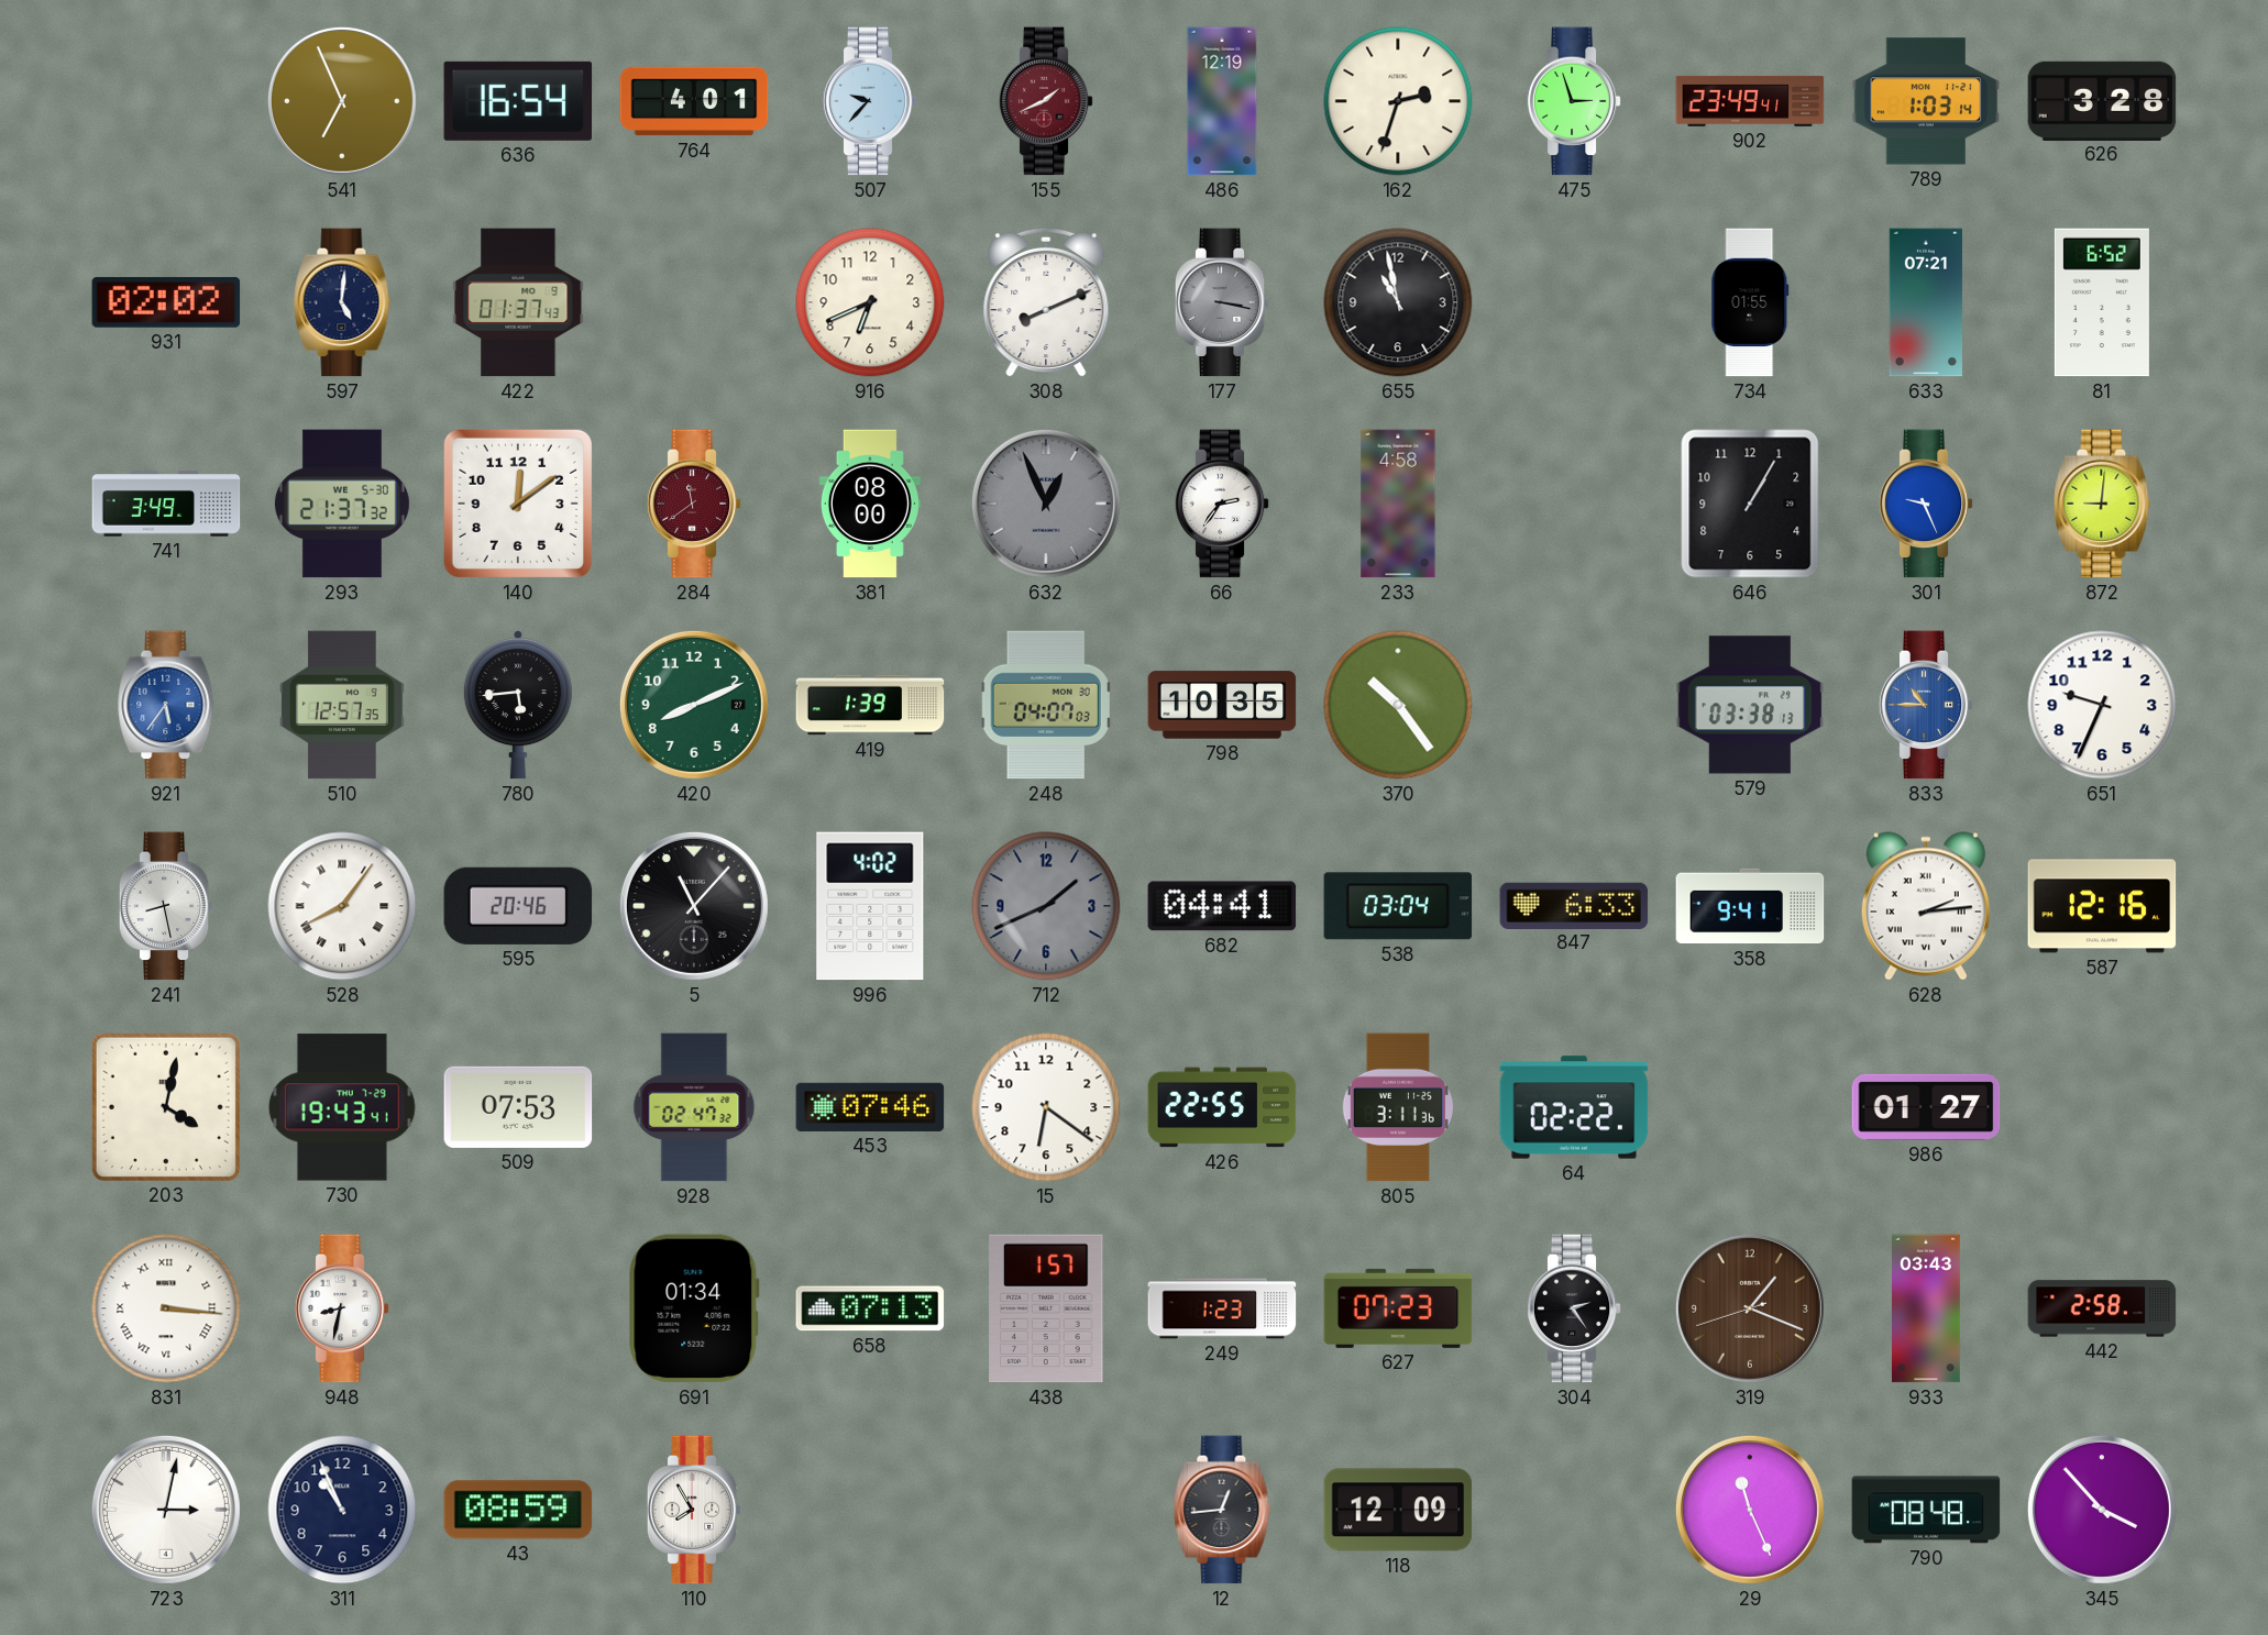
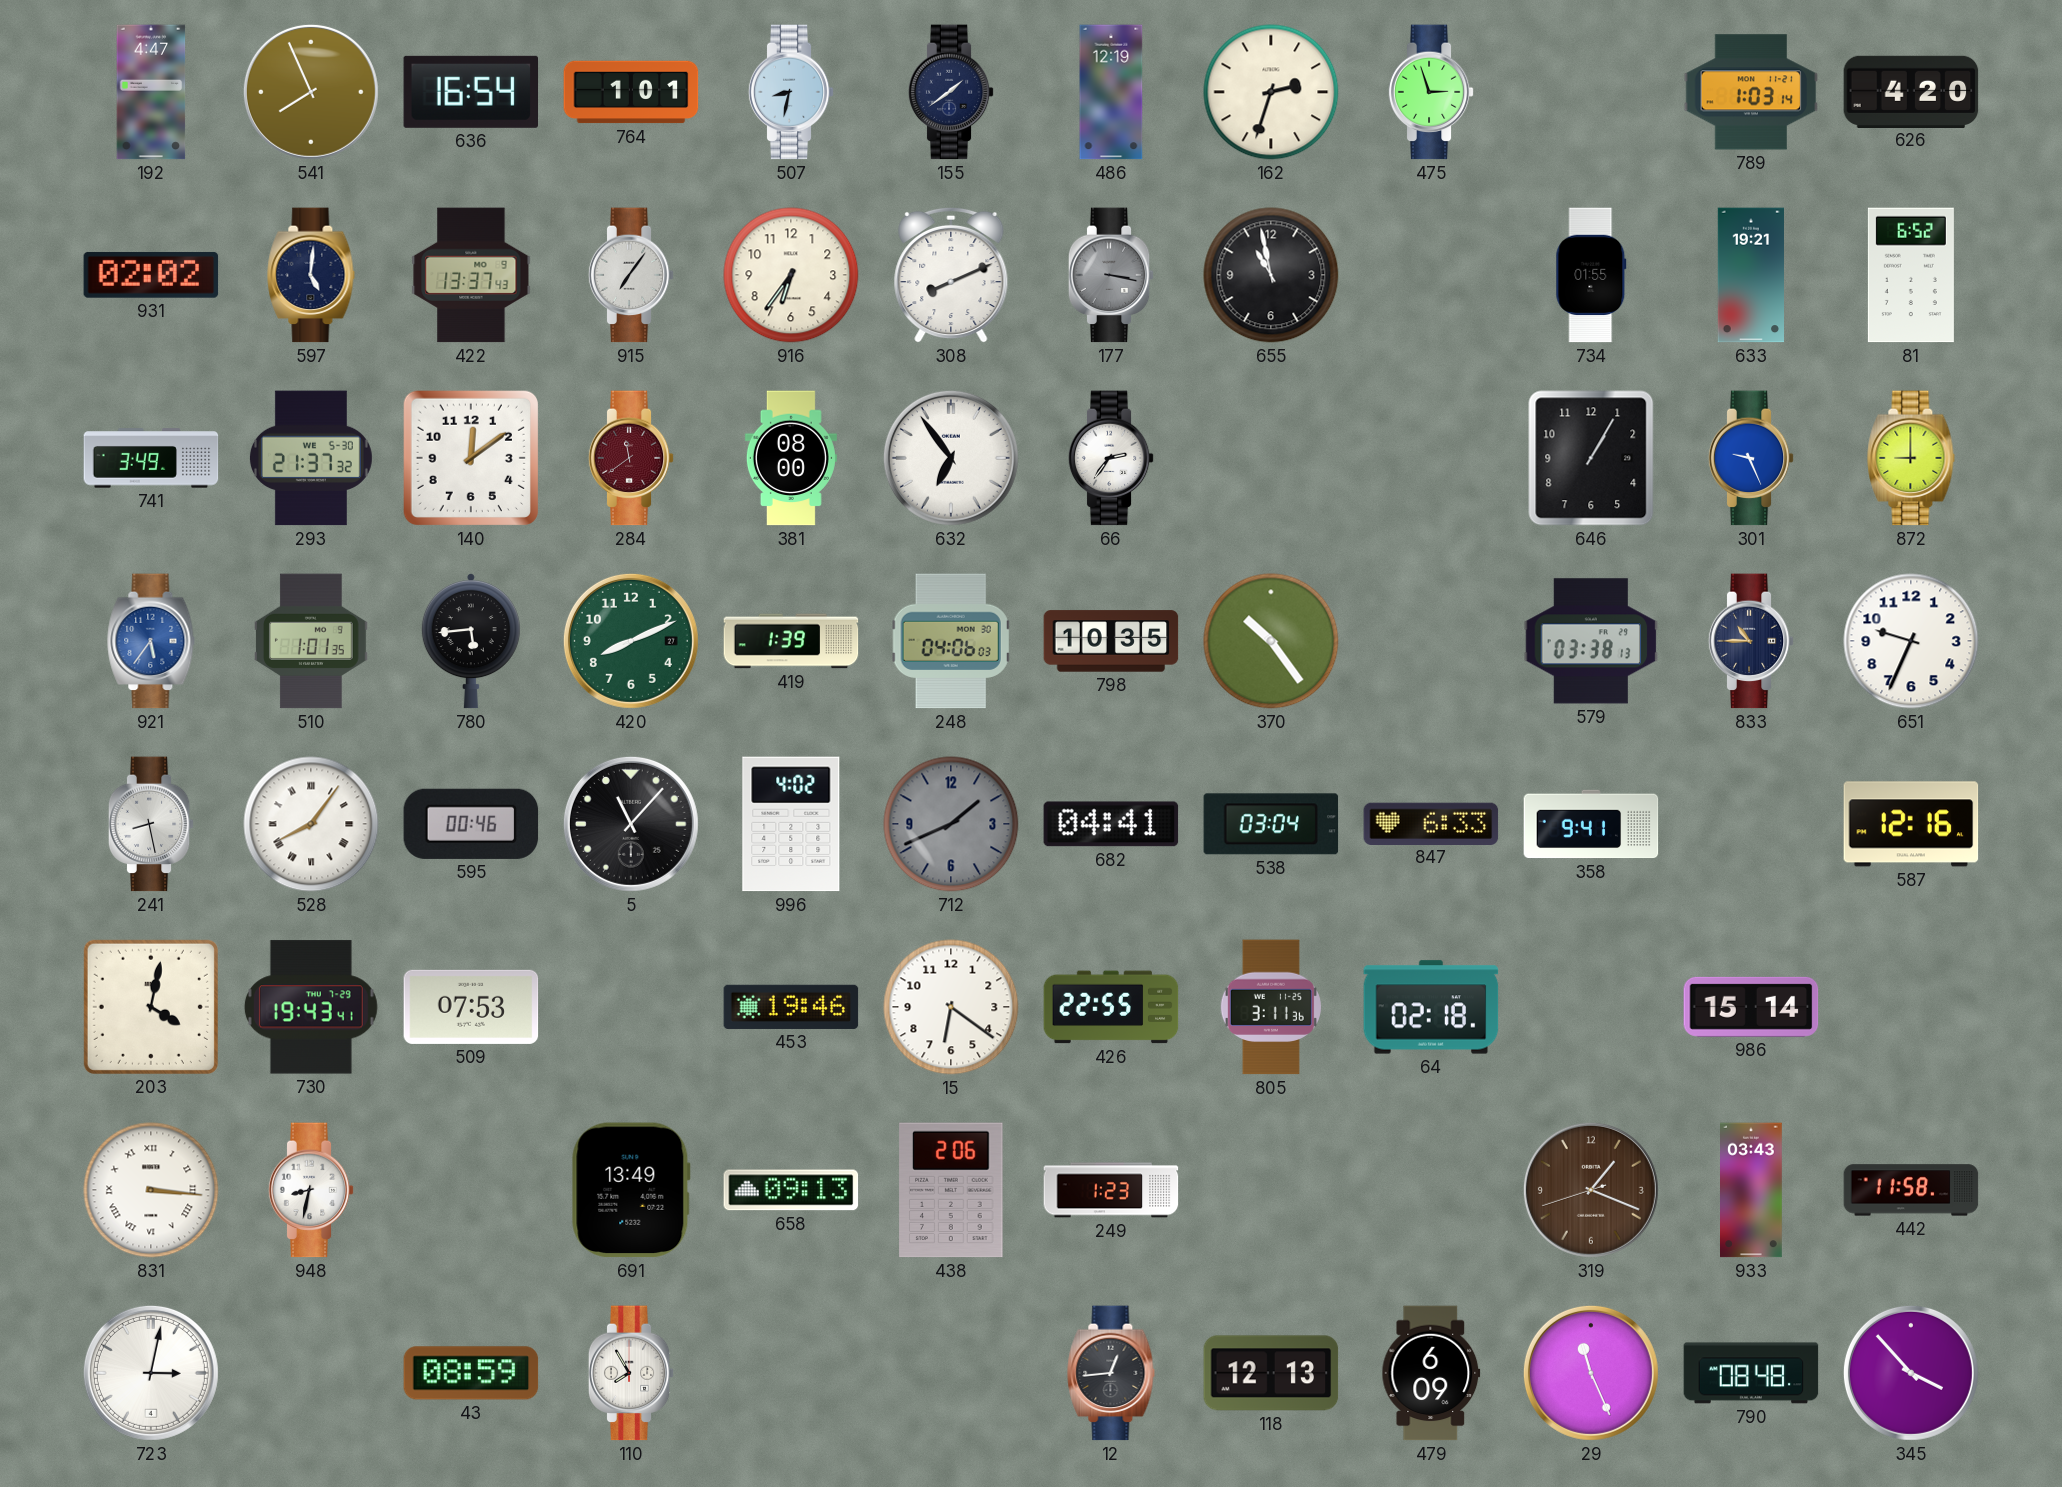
192: none -> 4:47 (151, 92)
541: 6:56 -> 7:56 (311, 92)
764: 4:01 -> 1:01 (631, 92)
507: 9:37 -> 8:32 (791, 92)
155: 1:41 -> 1:39 (951, 92)
155 dial: burgundy -> navy (951, 92)
902: 23:49 -> none (1750, 101)
626: 3:28 -> 4:20 (1911, 91)
422: 01:37 -> 13:37 (471, 275)
915: none -> 7:06 (631, 275)
916: 6:41 -> 6:36 (791, 275)
633: 07:21 -> 19:21 (1750, 275)
632: 12:56 -> 6:54 (951, 458)
632 dial: grey -> white (951, 458)
233: 4:58 -> none (1398, 504)
872: 9:01 -> 9:00 (1911, 458)
510: 12:57 -> 1:01 (312, 641)
248: 04:07 -> 04:06 (951, 641)
833 dial: blue -> navy (1751, 641)
595: 20:46 -> 00:46 (471, 824)
628: 2:14 -> none (1926, 906)
928: 02:47 -> none (694, 1107)
453: 07:46 -> 19:46 (791, 1007)
64: 02:22 -> 02:18 (1431, 1007)
986: 01:27 -> 15:14 (1751, 1007)
691: 01:34 -> 13:49 (631, 1190)
658: 07:13 -> 09:13 (791, 1190)
438: 1:57 -> 2:06 (951, 1190)
627: 07:23 -> none (1398, 1308)
304: 2:24 -> none (1574, 1308)
442: 2:58 -> 11:58 (1911, 1190)
311: 10:56 -> none (342, 1510)
118: 12:09 -> 12:13 (1271, 1373)
479: none -> 6:09 (1431, 1373)
